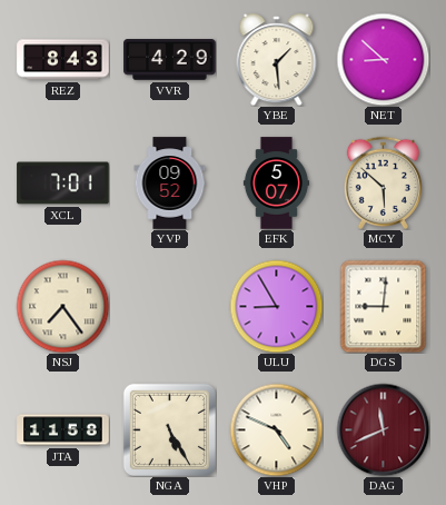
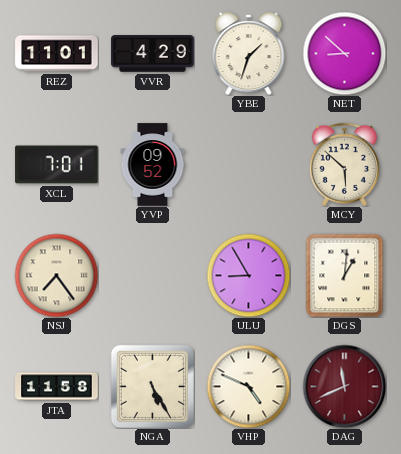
REZ: 8:43 -> 11:01 (57, 54)
YBE: 1:29 -> 1:33 (249, 54)
EFK: 5:07 -> none (276, 184)
DGS: 9:01 -> 1:01 (345, 275)
